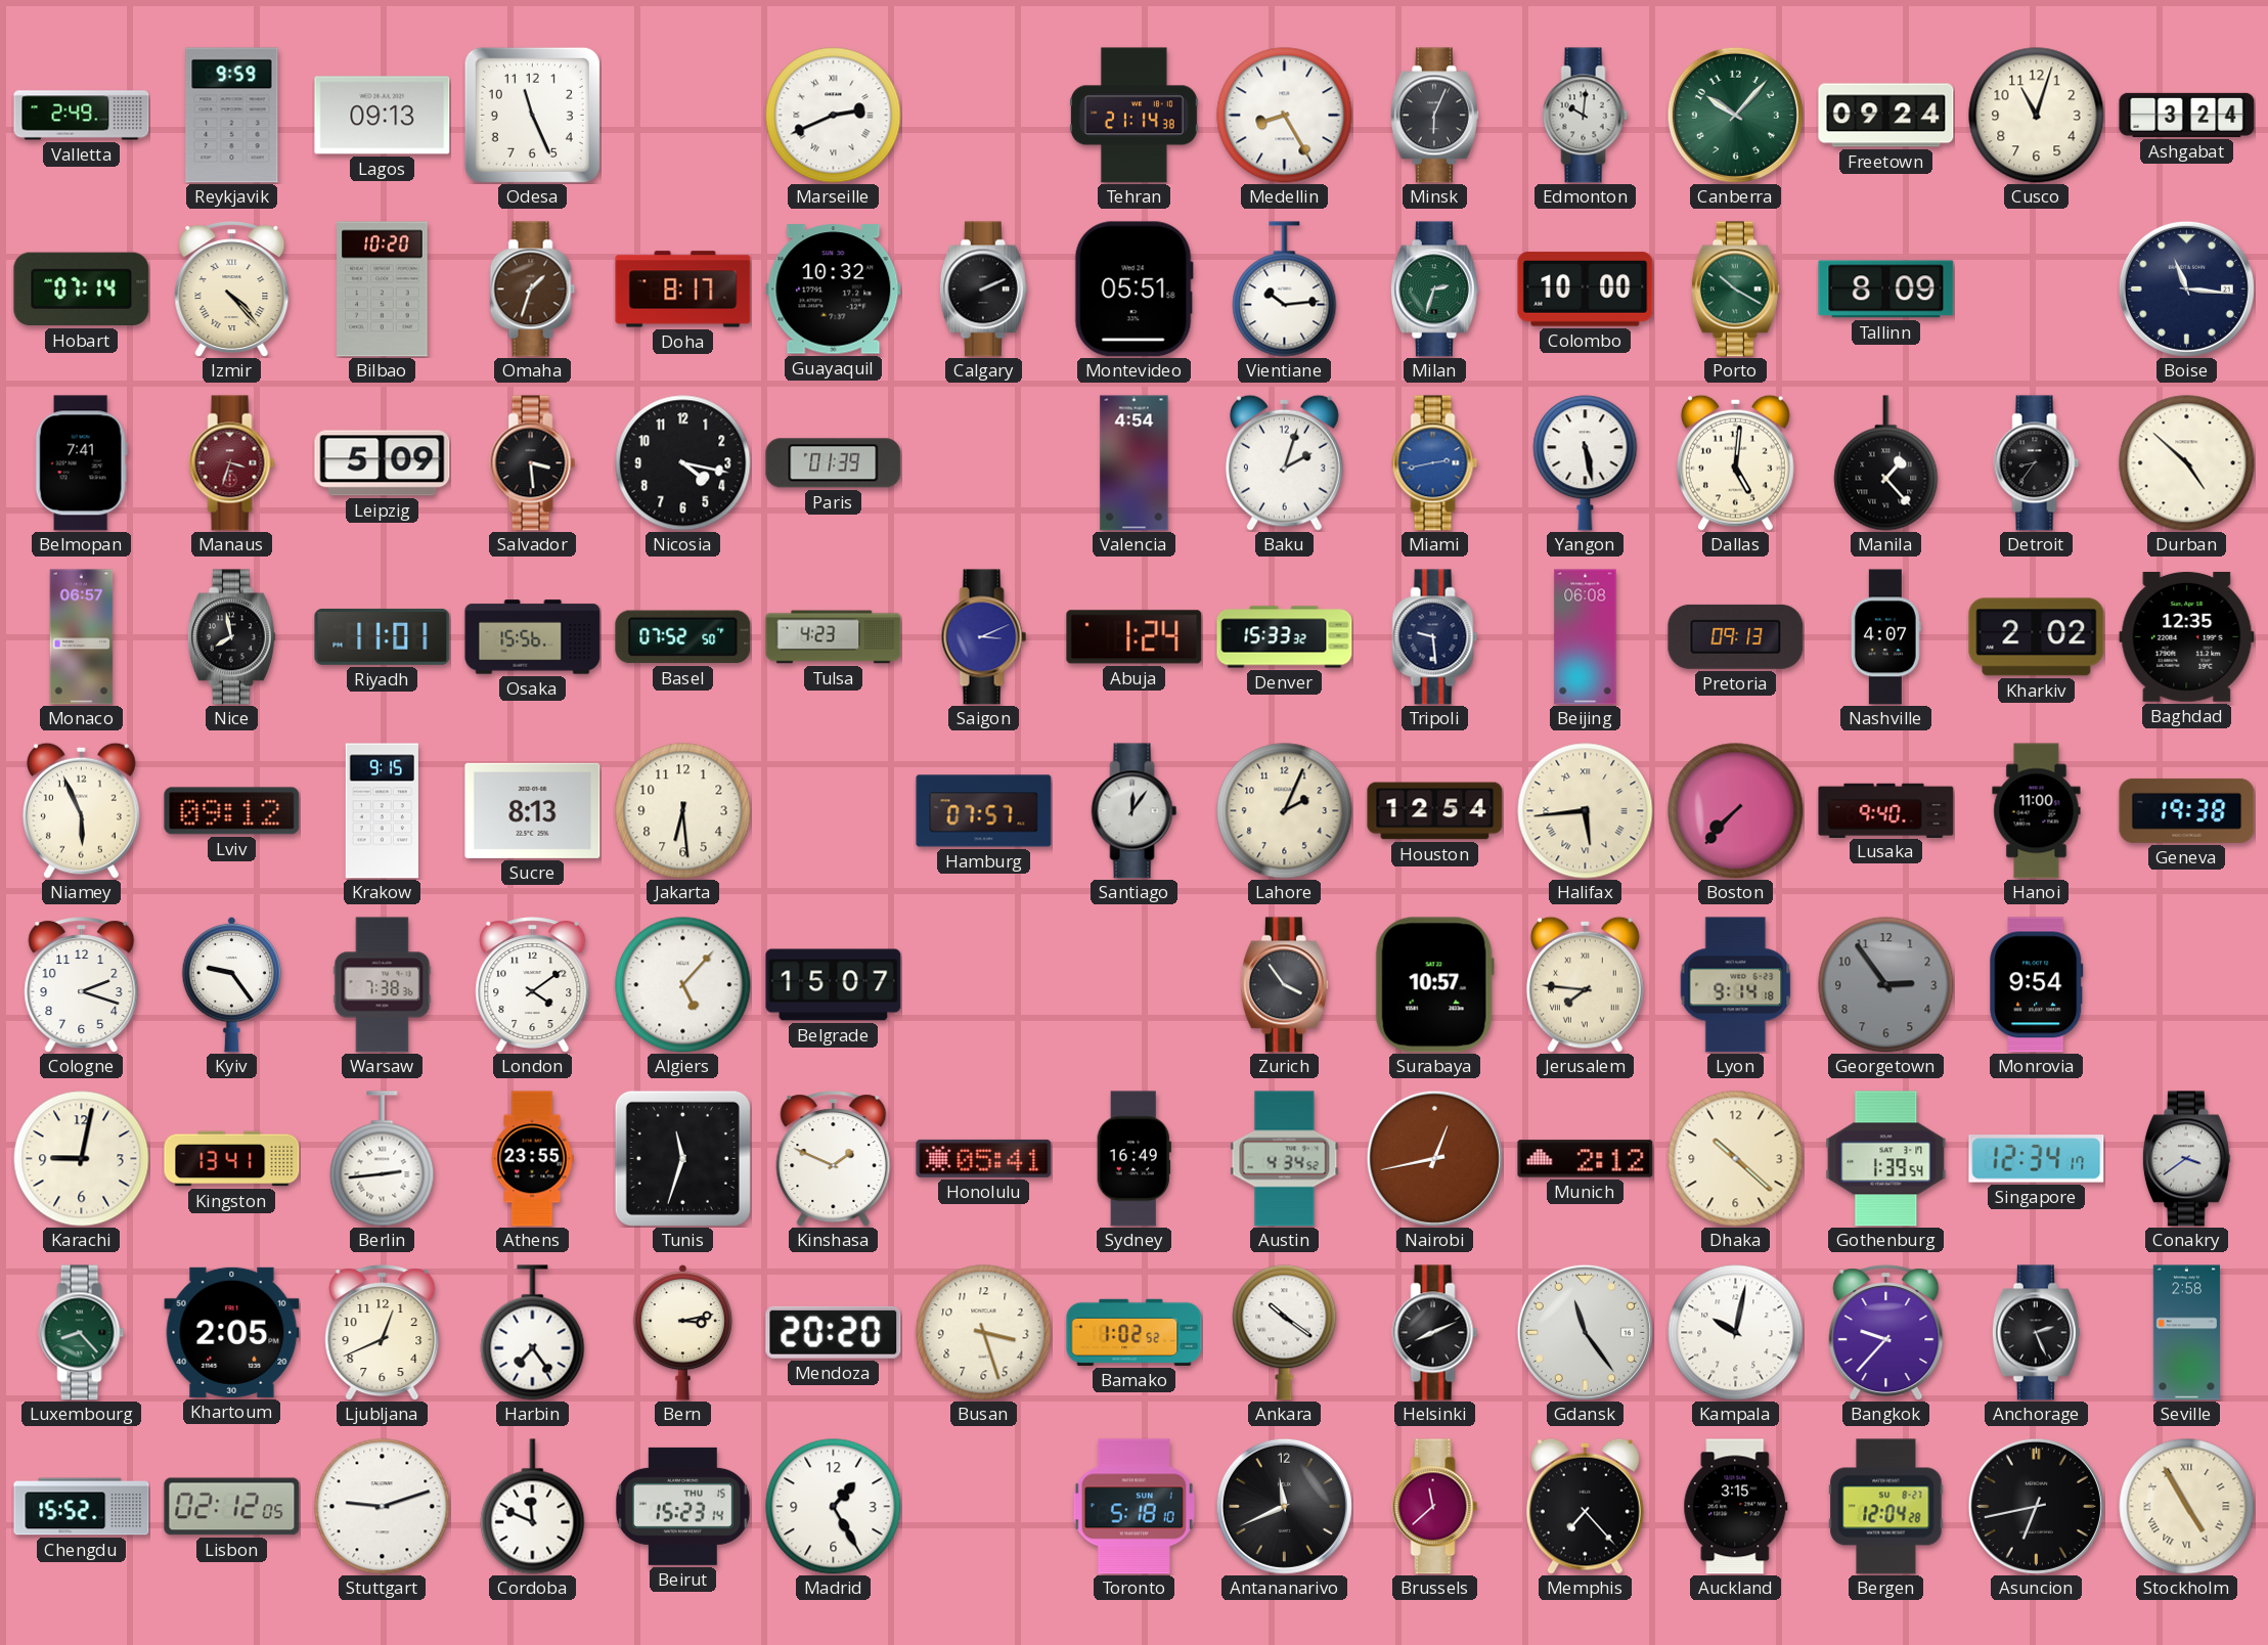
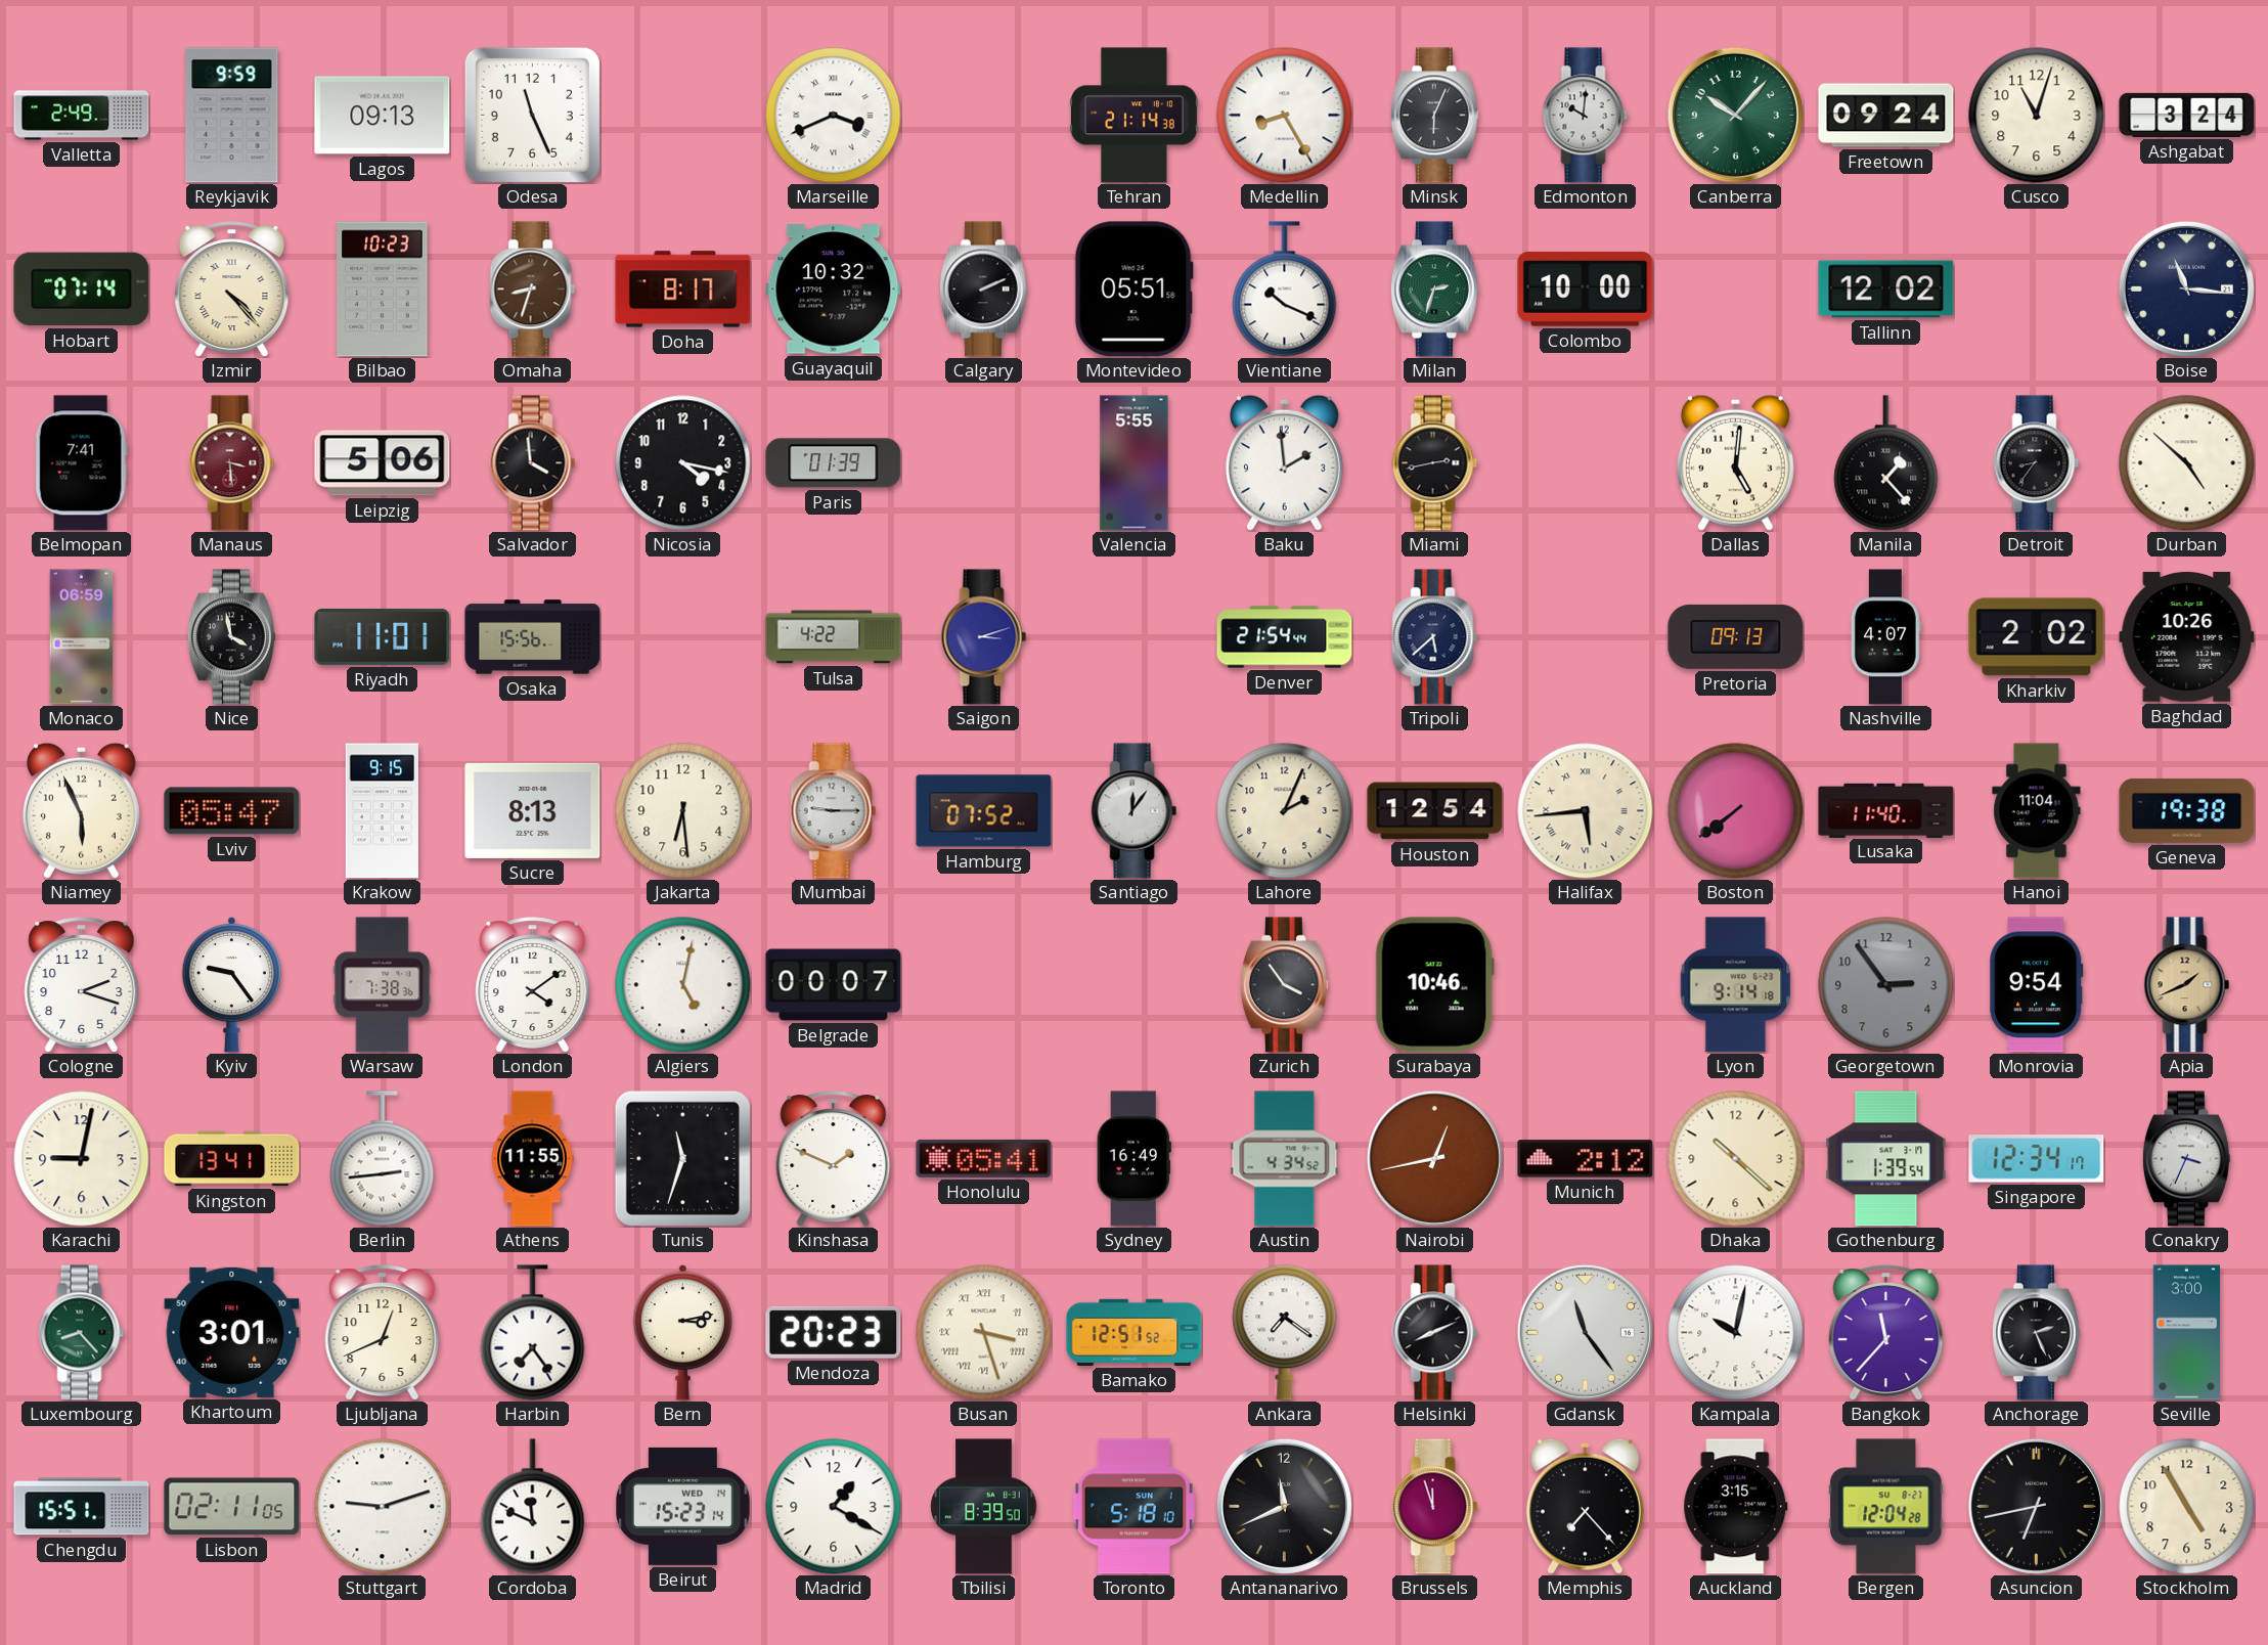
Marseille: 2:41 -> 3:41 (834, 116)
Bilbao: 10:20 -> 10:23 (383, 290)
Omaha: 1:33 -> 8:33 (533, 290)
Vientiane: 10:14 -> 10:19 (1285, 290)
Porto: 10:20 -> none (1735, 290)
Tallinn: 8:09 -> 12:02 (1886, 290)
Manaus: 3:33 -> 3:29 (232, 463)
Leipzig: 5:09 -> 5:06 (383, 463)
Salvador: 3:29 -> 3:59 (533, 463)
Valencia: 4:54 -> 5:55 (1135, 463)
Baku: 2:03 -> 1:59 (1284, 462)
Miami dial: blue -> black (1435, 463)
Yangon: 5:28 -> none (1586, 463)
Monaco: 06:57 -> 06:59 (82, 637)
Nice: 7:58 -> 3:58 (231, 637)
Basel: 07:52 -> none (683, 637)
Tulsa: 4:23 -> 4:22 (834, 637)
Saigon: 3:11 -> 3:12 (984, 637)
Abuja: 1:24 -> none (1135, 637)
Denver: 15:33 -> 21:54 (1285, 637)
Tripoli: 9:29 -> 5:38 (1435, 637)
Beijing: 06:08 -> none (1586, 637)
Baghdad: 12:35 -> 10:26 (2187, 636)
Lviv: 09:12 -> 05:47 (232, 811)
Mumbai: none -> 9:15 (834, 811)
Hamburg: 07:57 -> 07:52 (984, 811)
Boston: 7:37 -> 7:39 (1736, 811)
Lusaka: 9:40 -> 11:40 (1886, 810)
Hanoi: 11:00 -> 11:04 (2037, 811)
Algiers: 5:07 -> 5:02 (683, 985)
Belgrade: 15:07 -> 00:07 (834, 985)
Surabaya: 10:57 -> 10:46 (1434, 985)
Jerusalem: 7:46 -> none (1585, 984)
Apia: none -> 1:41 (2187, 985)
Athens: 23:55 -> 11:55 (532, 1159)
Conakry: 3:39 -> 3:34 (2186, 1159)
Khartoum: 2:05 -> 3:01 (232, 1332)
Mendoza: 20:20 -> 20:23 (834, 1332)
Busan numerals: Arabic -> Roman (984, 1333)
Bamako: 1:02 -> 12:51 (1135, 1332)
Ankara: 10:21 -> 7:21 (1285, 1333)
Bangkok: 9:37 -> 11:37 (1886, 1333)
Seville: 2:58 -> 3:00 (2186, 1333)
Chengdu: 15:52 -> 15:51 (82, 1507)
Lisbon: 02:12 -> 02:11 (232, 1507)
Beirut date: THU 15 -> WED 14 (682, 1506)
Madrid: 1:25 -> 1:20 (834, 1507)
Tbilisi: none -> 8:39 (984, 1507)
Brussels: 11:38 -> 11:57 (1435, 1507)
Stockholm numerals: Roman -> Arabic (2187, 1507)
